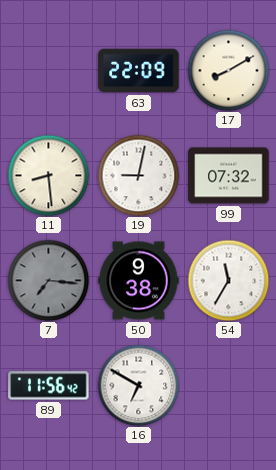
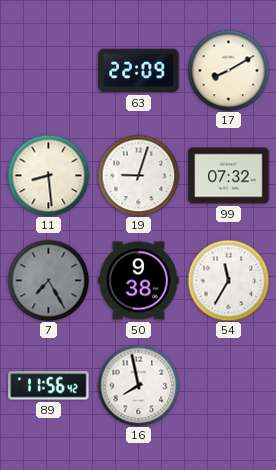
19: 9:02 -> 9:03 (138, 175)
7: 7:16 -> 7:25 (48, 280)
16: 6:50 -> 7:58 (138, 385)
